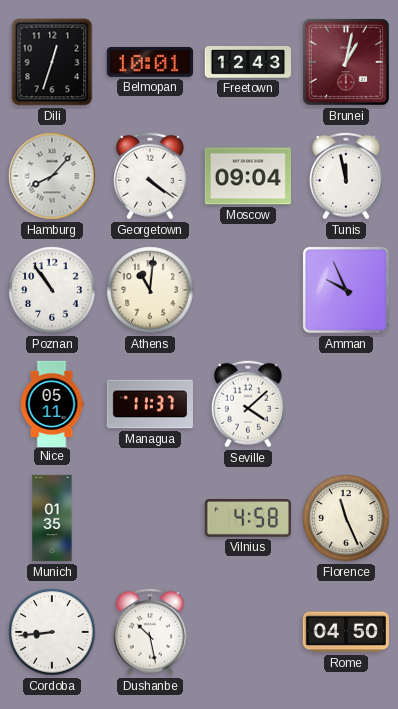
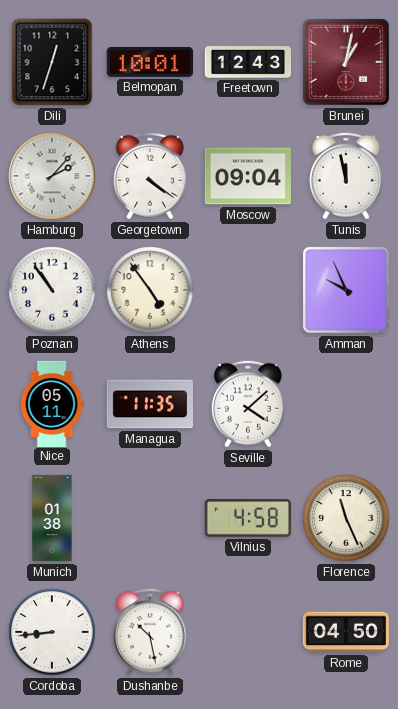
Hamburg: 8:07 -> 2:07 (52, 176)
Athens: 11:01 -> 4:54 (150, 290)
Managua: 11:37 -> 11:35 (149, 404)
Munich: 01:35 -> 01:38 (52, 518)
